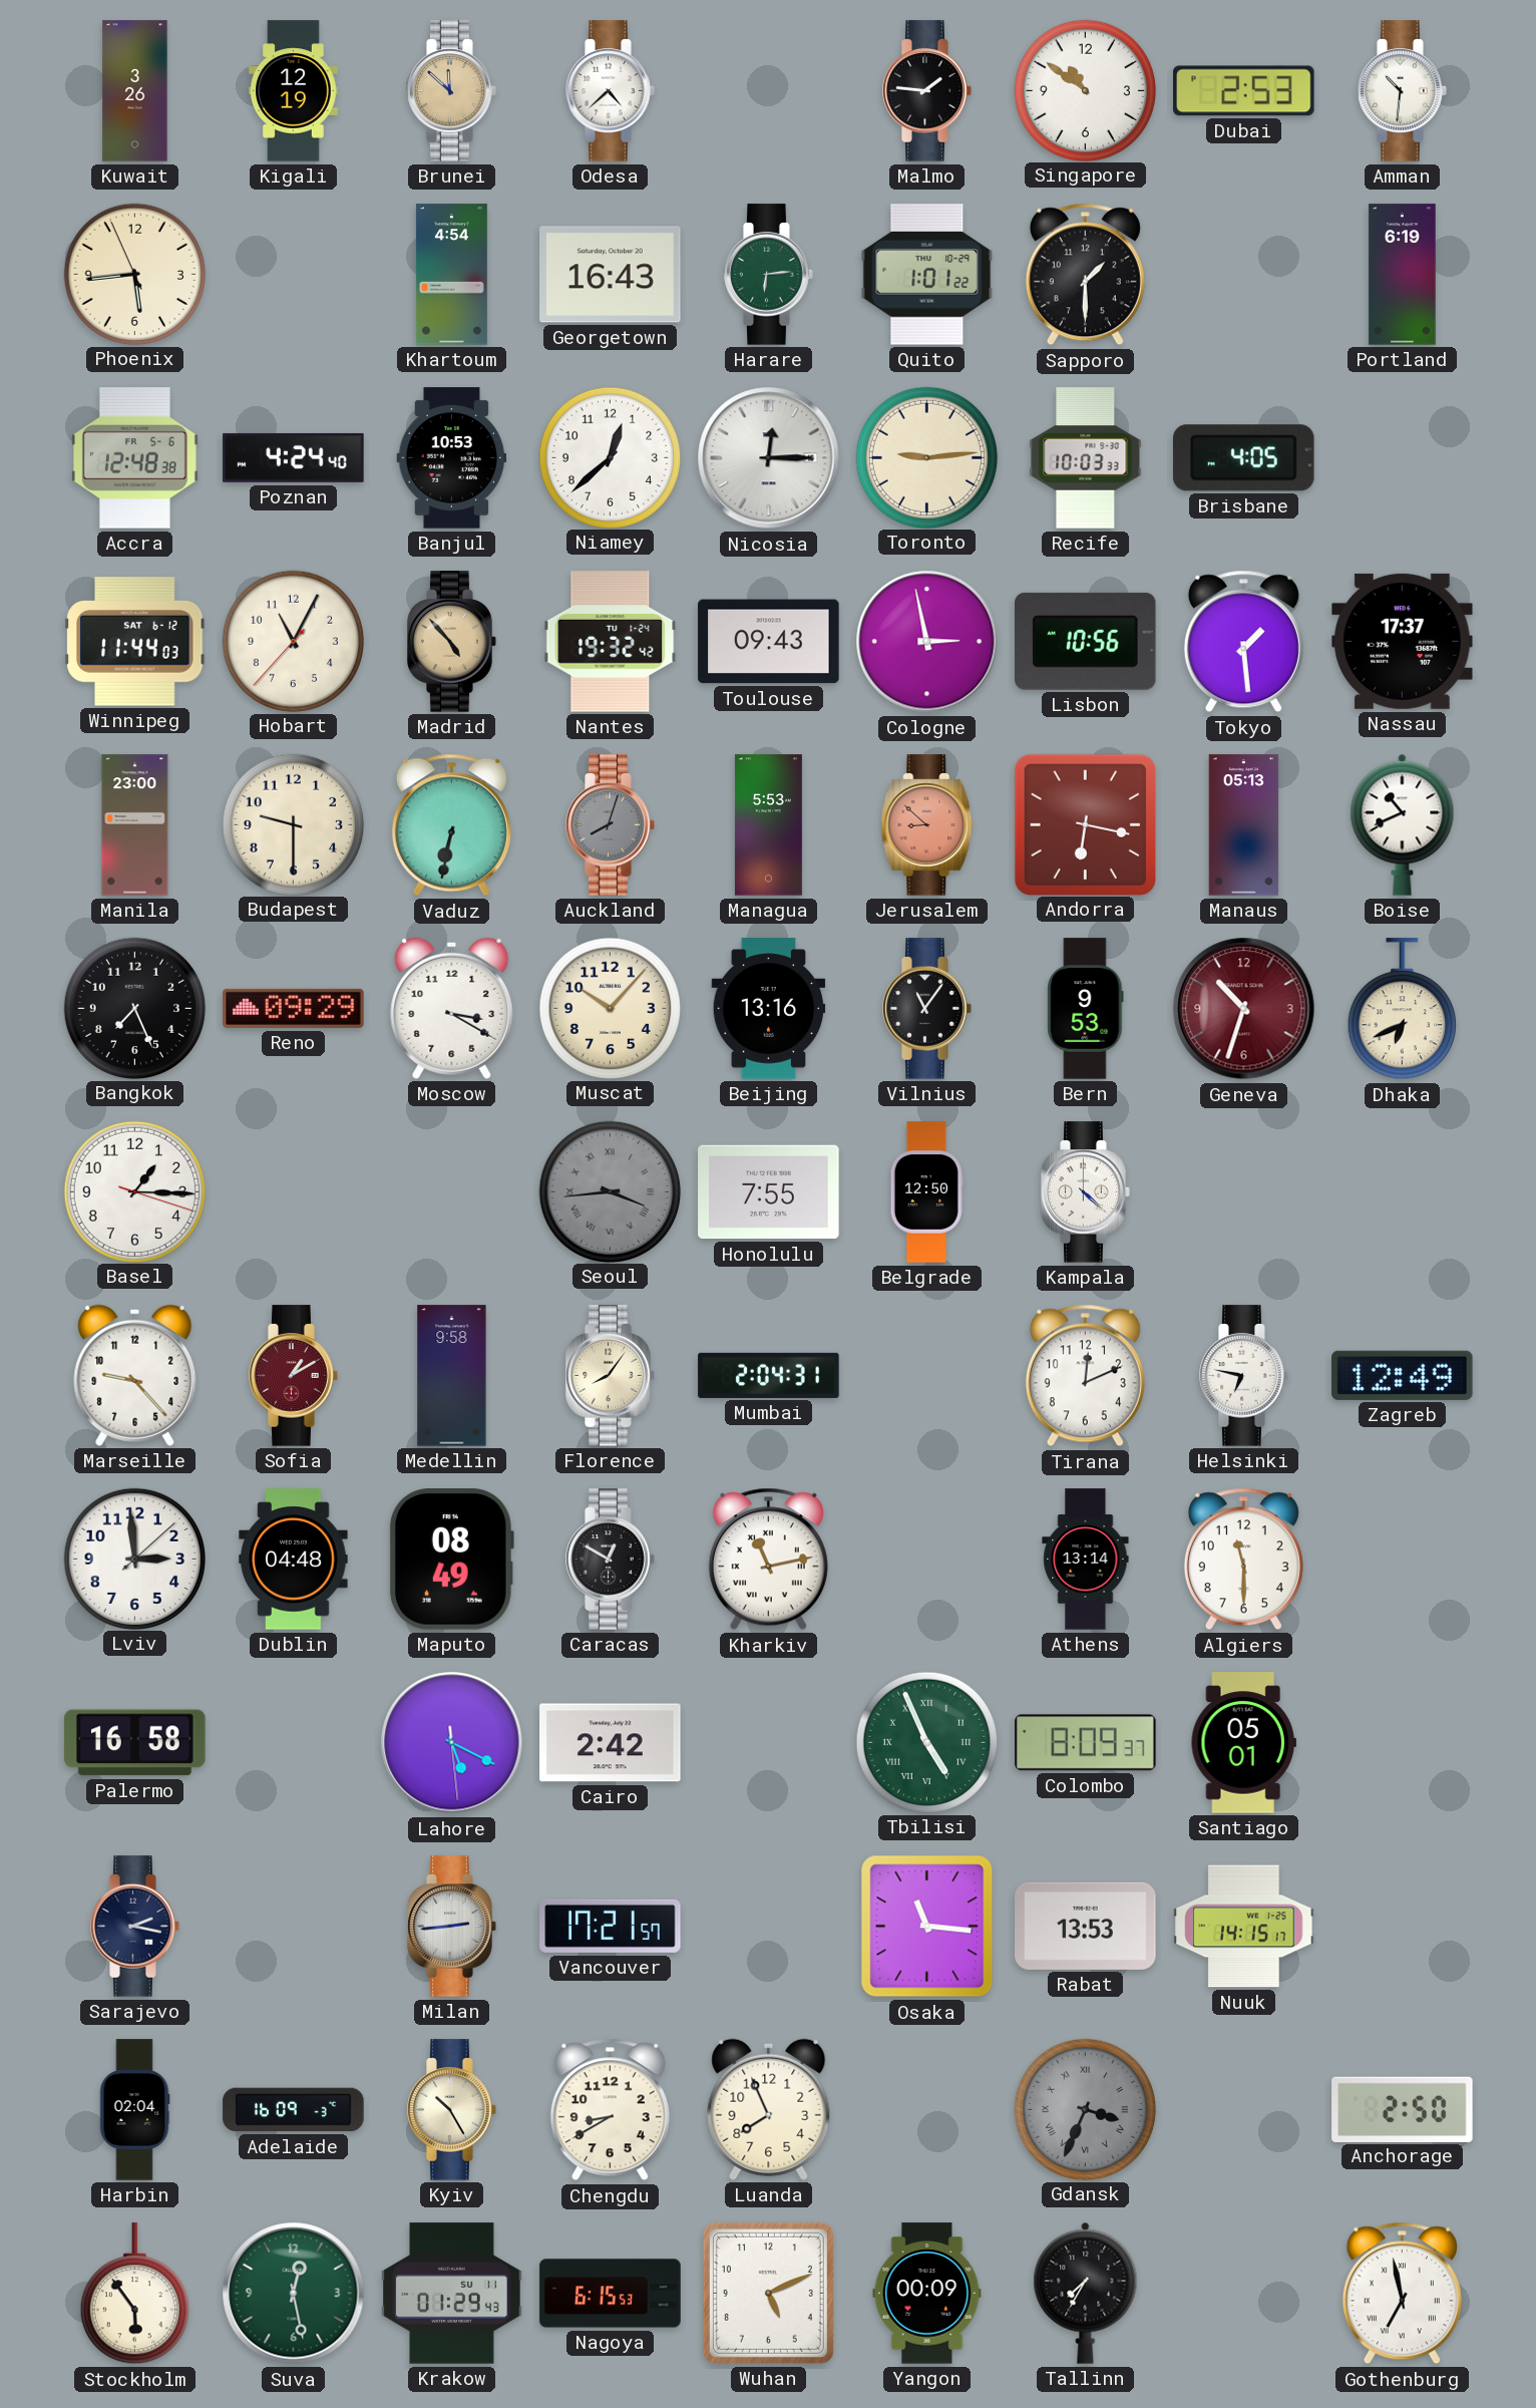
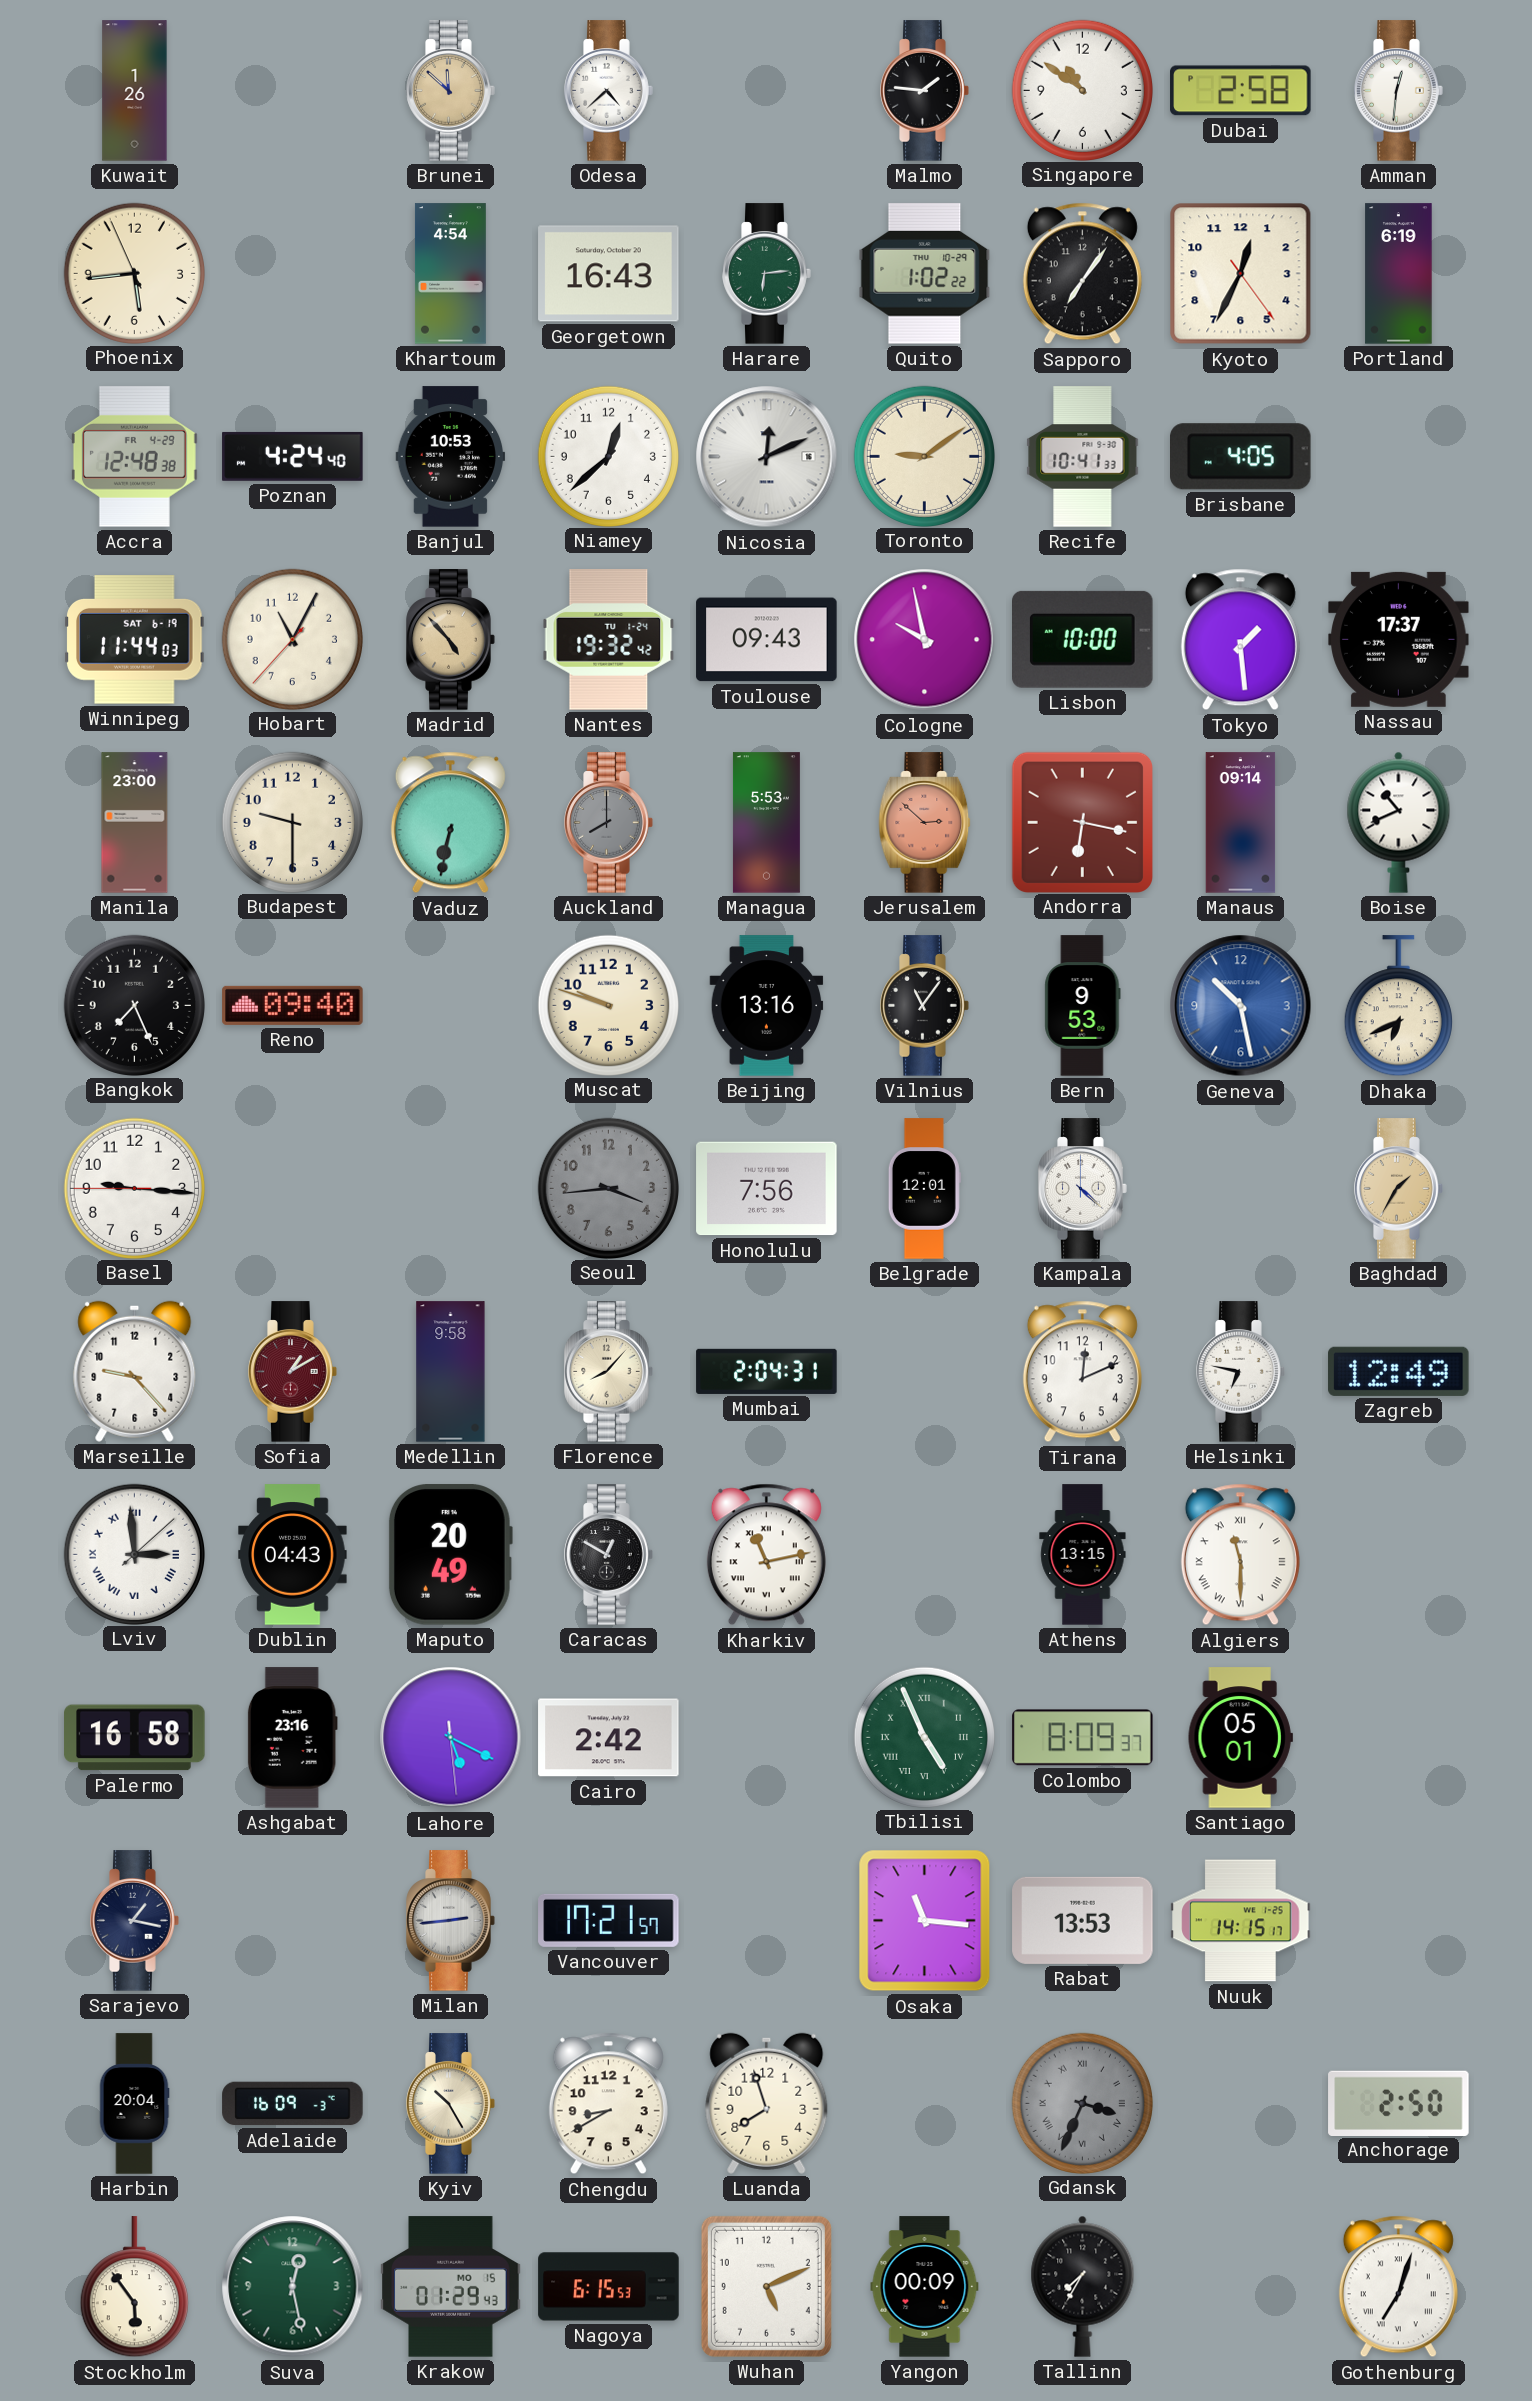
Kuwait: 3:26 -> 1:26 (135, 91)
Kigali: 12:19 -> none (294, 91)
Dubai: 2:53 -> 2:58 (1241, 91)
Amman: 10:31 -> 12:31 (1399, 91)
Quito: 1:01 -> 1:02 (925, 274)
Sapporo: 1:30 -> 7:06 (1082, 274)
Kyoto: none -> 12:34 (1241, 274)
Accra date: FR 5-6 -> FR 4-29 (134, 457)
Nicosia: 12:15 -> 12:11 (767, 457)
Toronto: 9:14 -> 9:09 (924, 456)
Recife: 10:03 -> 10:41 (1083, 457)
Winnipeg date: SAT 6-12 -> SAT 6-19 (135, 640)
Cologne: 2:58 -> 9:58 (925, 640)
Lisbon: 10:56 -> 10:00 (1083, 639)
Auckland: 8:03 -> 8:00 (609, 823)
Jerusalem: 8:52 -> 2:52 (925, 823)
Manaus: 05:13 -> 09:14 (1241, 823)
Reno: 09:29 -> 09:40 (293, 1005)
Moscow: 3:20 -> none (452, 1008)
Muscat: 10:07 -> 9:48 (608, 1005)
Geneva: 10:33 -> 10:28 (1241, 1006)
Geneva dial: burgundy -> blue (1241, 1006)
Basel: 1:15 -> 9:15 (134, 1188)
Seoul numerals: Roman -> Arabic (608, 1188)
Honolulu: 7:55 -> 7:56 (767, 1189)
Belgrade: 12:50 -> 12:01 (924, 1189)
Baghdad: none -> 1:35 (1399, 1189)
Florence: 8:06 -> 8:07 (609, 1372)
Lviv numerals: Arabic -> Roman (134, 1554)
Dublin: 04:48 -> 04:43 (293, 1555)
Maputo: 08:49 -> 20:49 (450, 1555)
Athens: 13:14 -> 13:15 (1083, 1555)
Algiers numerals: Arabic -> Roman (1240, 1555)
Ashgabat: none -> 23:16 (292, 1738)
Sarajevo: 2:17 -> 1:17 (135, 1921)
Harbin: 02:04 -> 20:04 (134, 2104)
Luanda: 7:56 -> 7:57 (767, 2103)
Krakow date: SU 11 -> MO 15 (451, 2287)
Gothenburg: 6:58 -> 7:03 (1398, 2287)
